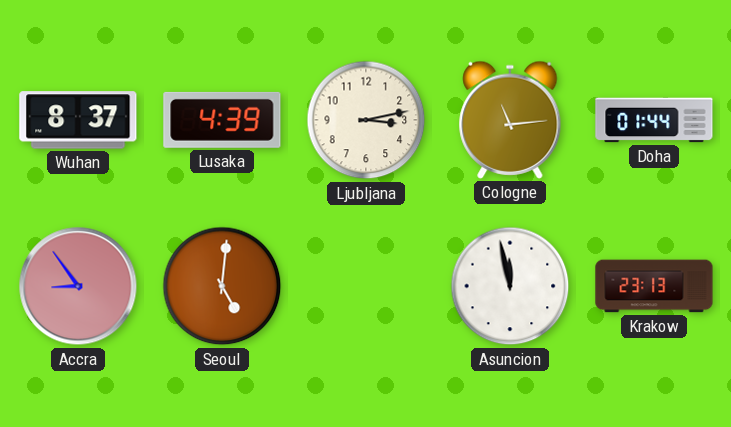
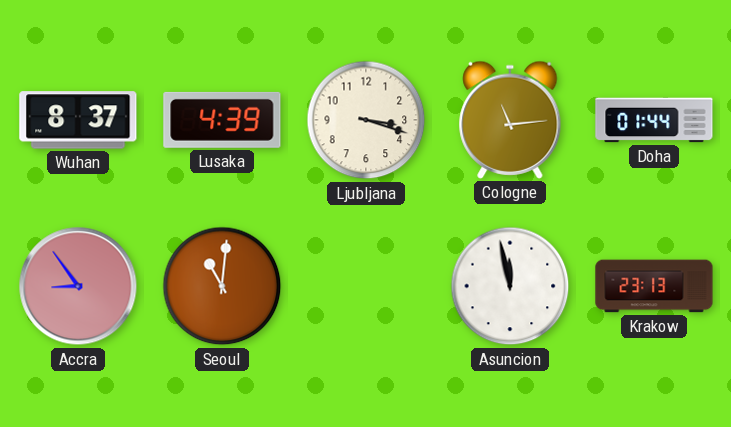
Ljubljana: 3:13 -> 3:18 (366, 120)
Seoul: 5:01 -> 11:01 (222, 286)
